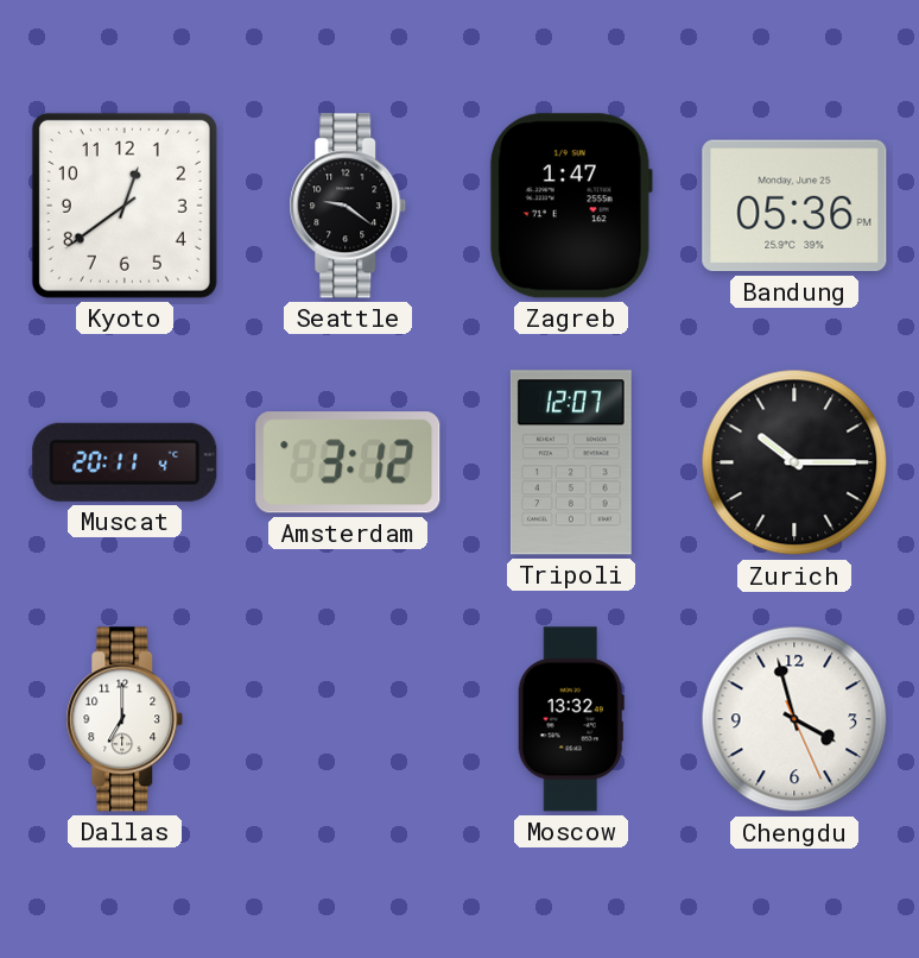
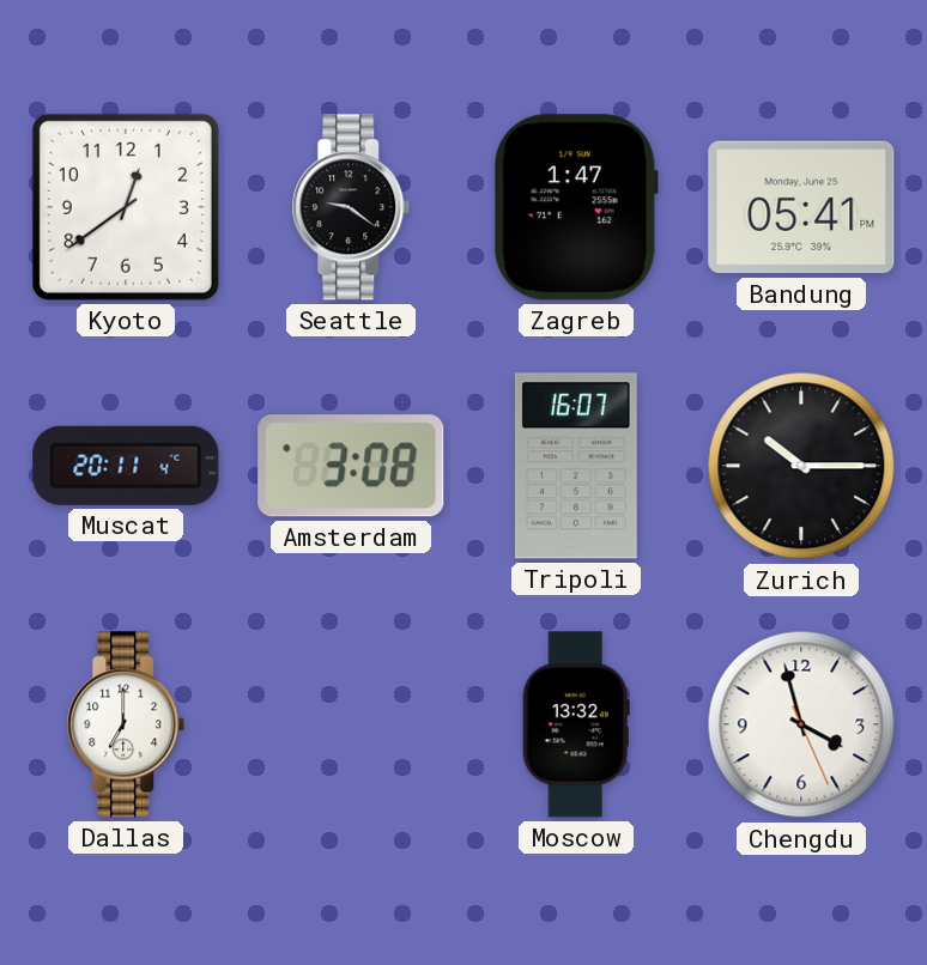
Bandung: 05:36 -> 05:41 (801, 207)
Amsterdam: 3:12 -> 3:08 (351, 466)
Tripoli: 12:07 -> 16:07 (576, 466)
